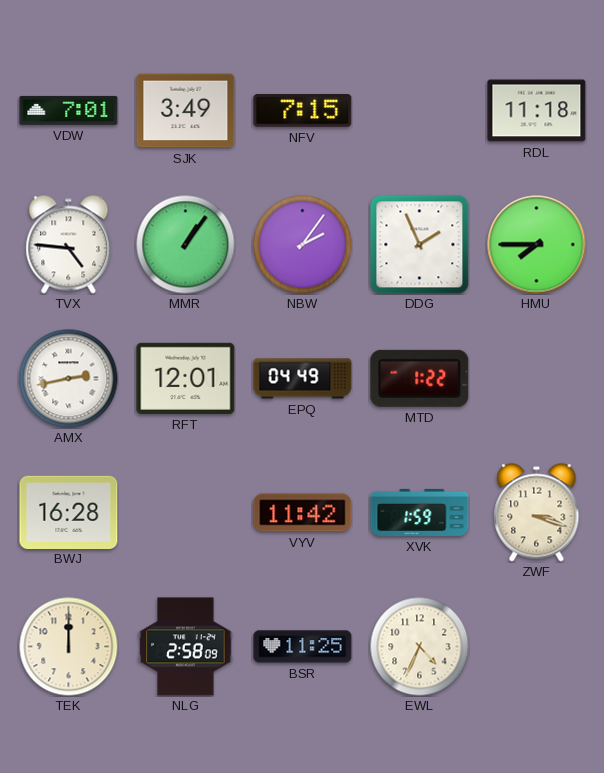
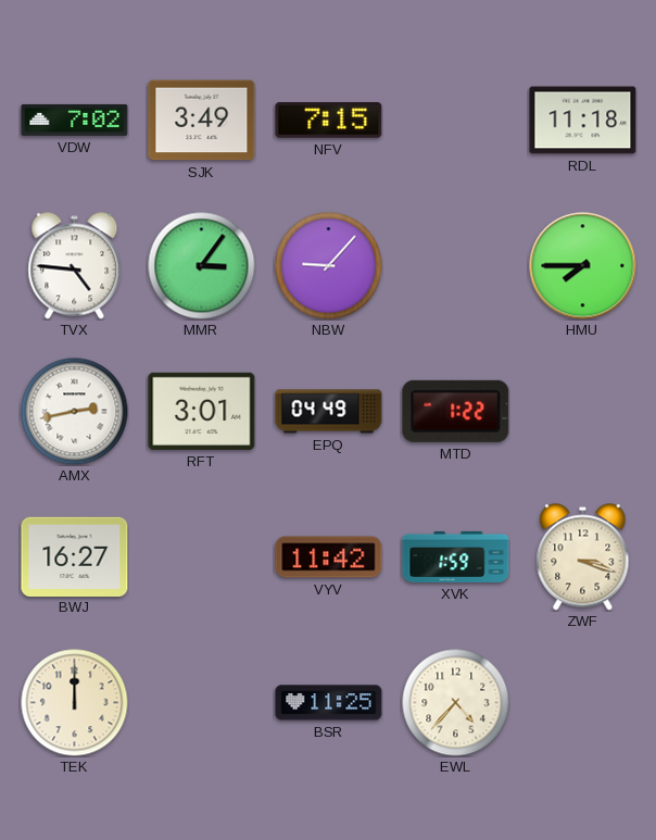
VDW: 7:01 -> 7:02 (75, 120)
MMR: 1:06 -> 3:06 (202, 266)
NBW: 2:06 -> 9:07 (329, 266)
DDG: 1:56 -> none (419, 244)
RFT: 12:01 -> 3:01 (202, 411)
BWJ: 16:28 -> 16:27 (75, 556)
NLG: 2:58 -> none (186, 647)
EWL: 4:34 -> 4:37 (456, 703)
